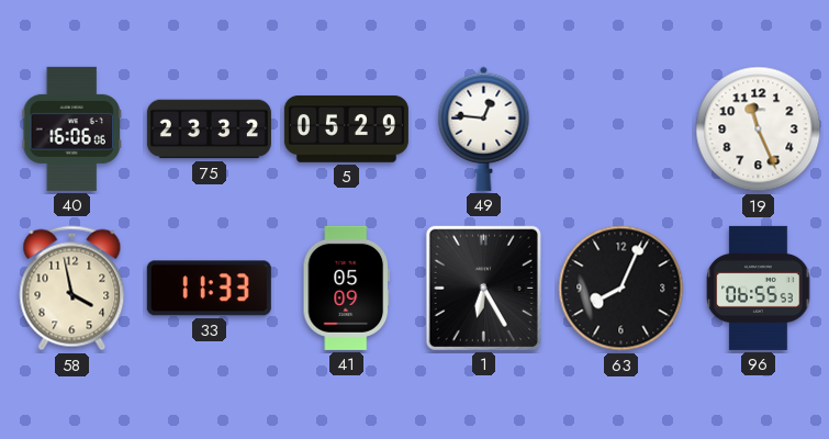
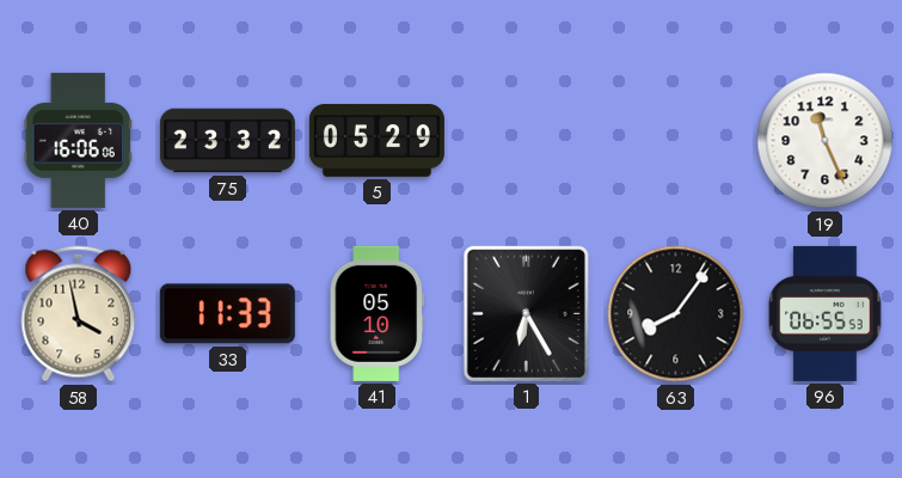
49: 12:46 -> none (484, 128)
41: 05:09 -> 05:10 (376, 313)
63: 8:04 -> 8:06 (676, 314)
